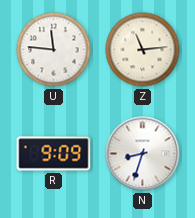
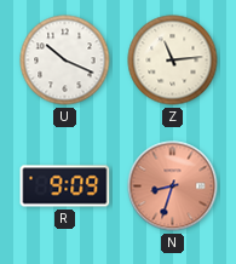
U: 11:46 -> 10:19 (65, 61)
N dial: white -> salmon (173, 186)
